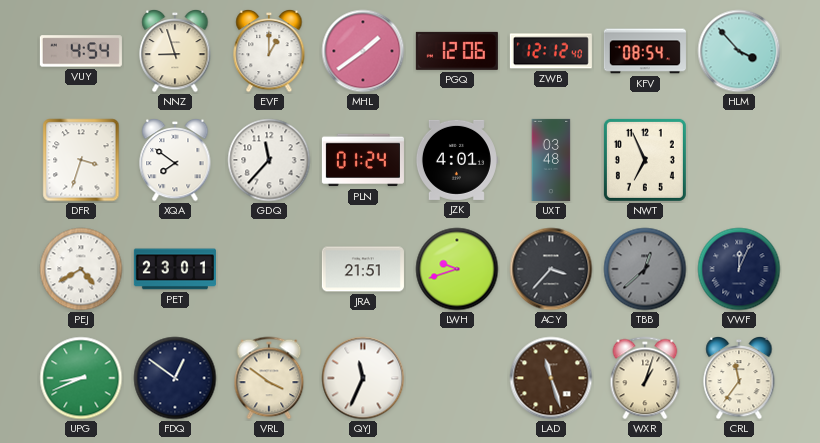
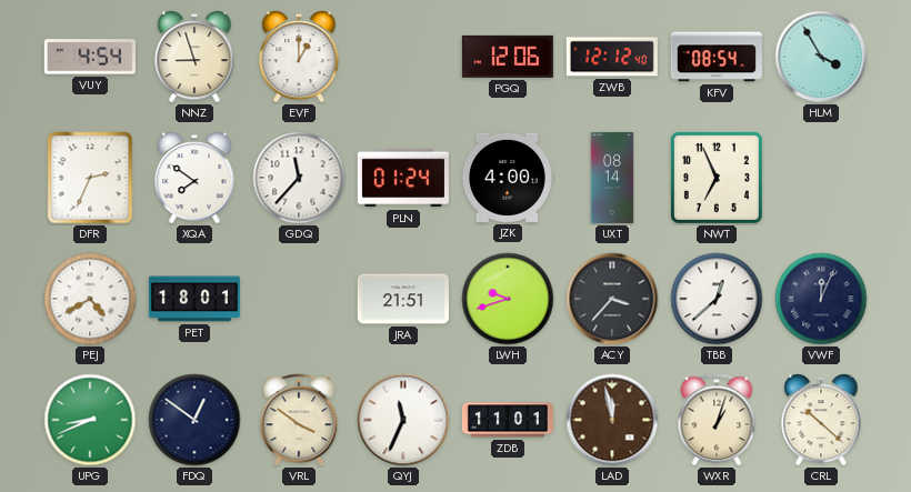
MHL: 1:39 -> none (363, 51)
HLM: 3:53 -> 3:55 (821, 57)
DFR: 3:33 -> 2:34 (90, 178)
JZK: 4:01 -> 4:00 (507, 178)
UXT: 03:48 -> 08:14 (612, 178)
PET: 23:01 -> 18:01 (194, 299)
TBB dial: grey -> white (717, 299)
ZDB: none -> 11:01 (508, 420)
LAD: 11:27 -> 11:58 (612, 420)
CRL: 11:36 -> 10:22 (821, 420)
